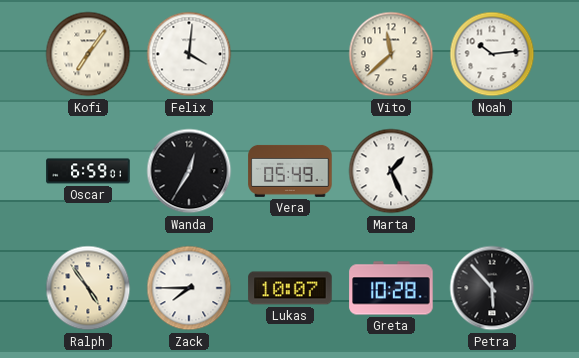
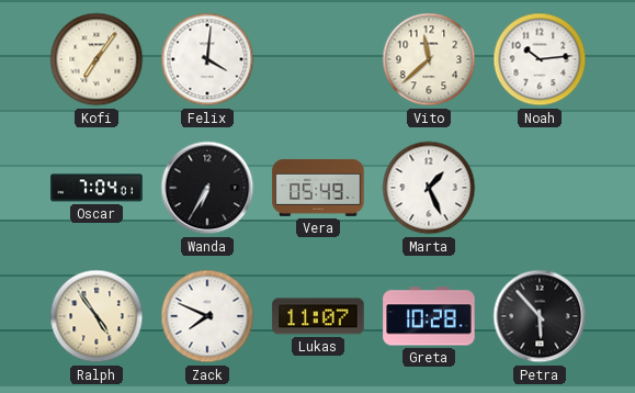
Oscar: 6:59 -> 7:04 (97, 188)
Wanda: 12:35 -> 6:35 (207, 188)
Zack: 7:45 -> 7:49 (207, 316)
Lukas: 10:07 -> 11:07 (318, 316)
